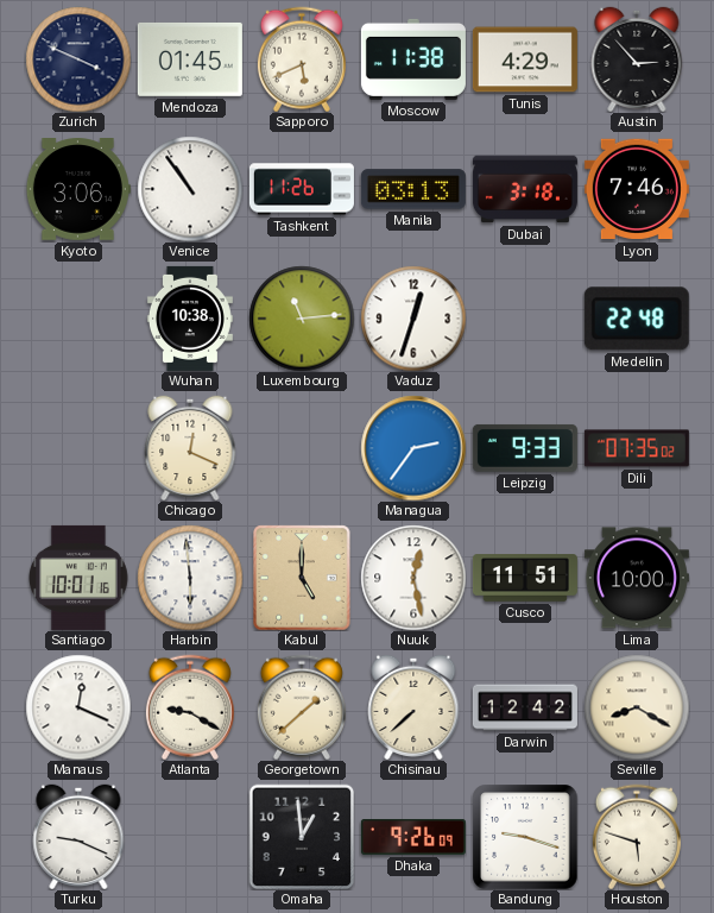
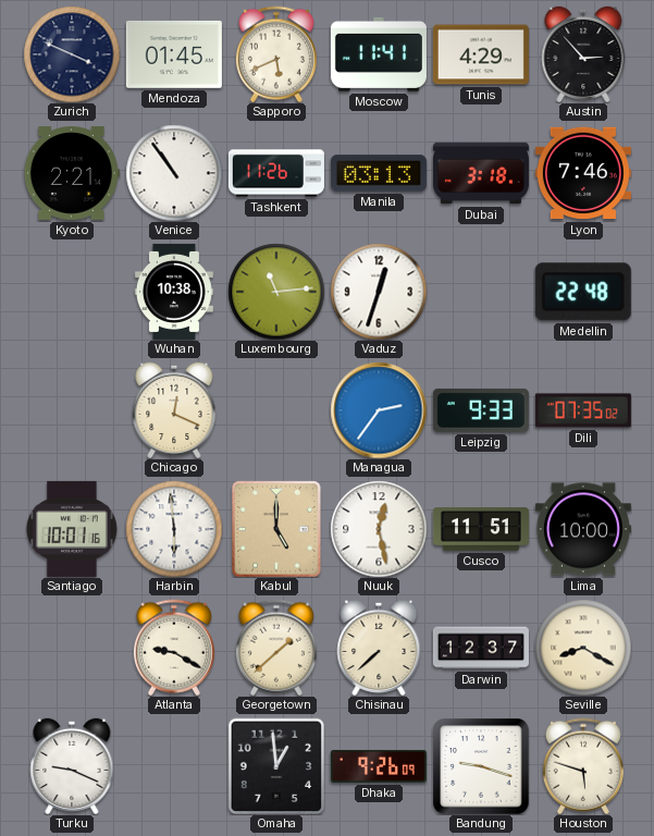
Moscow: 11:38 -> 11:41 (379, 54)
Kyoto: 3:06 -> 2:21 (72, 173)
Manaus: 12:19 -> none (78, 707)
Darwin: 12:42 -> 12:37 (481, 648)
